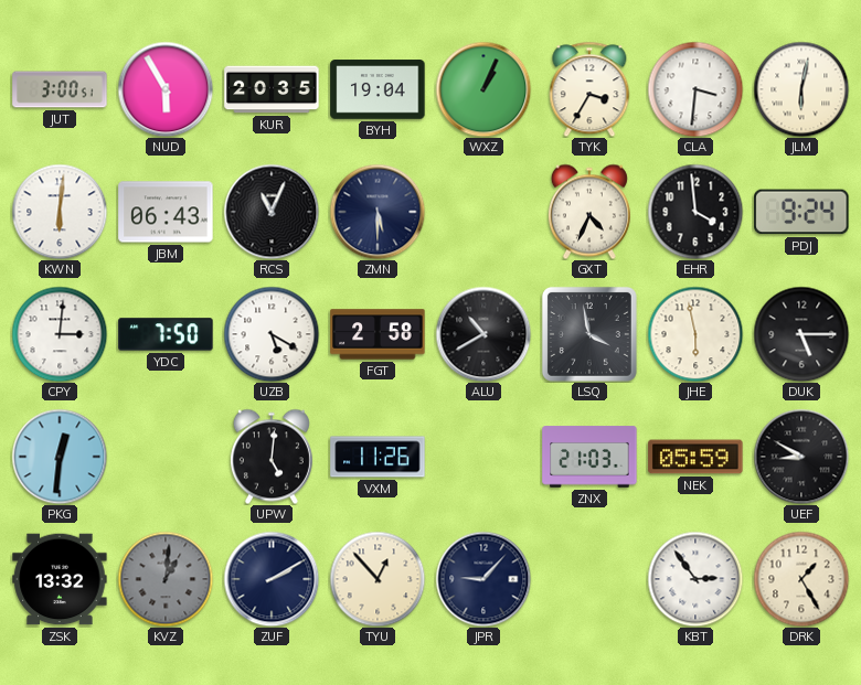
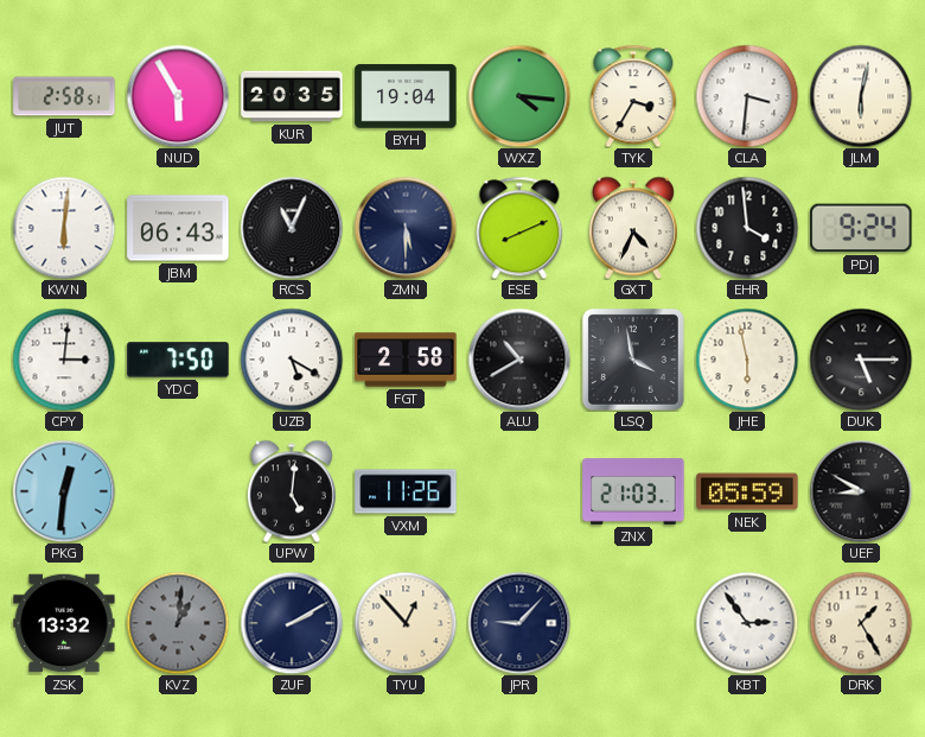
JUT: 3:00 -> 2:58 (64, 96)
WXZ: 1:04 -> 4:16 (519, 96)
ESE: none -> 8:11 (519, 228)
